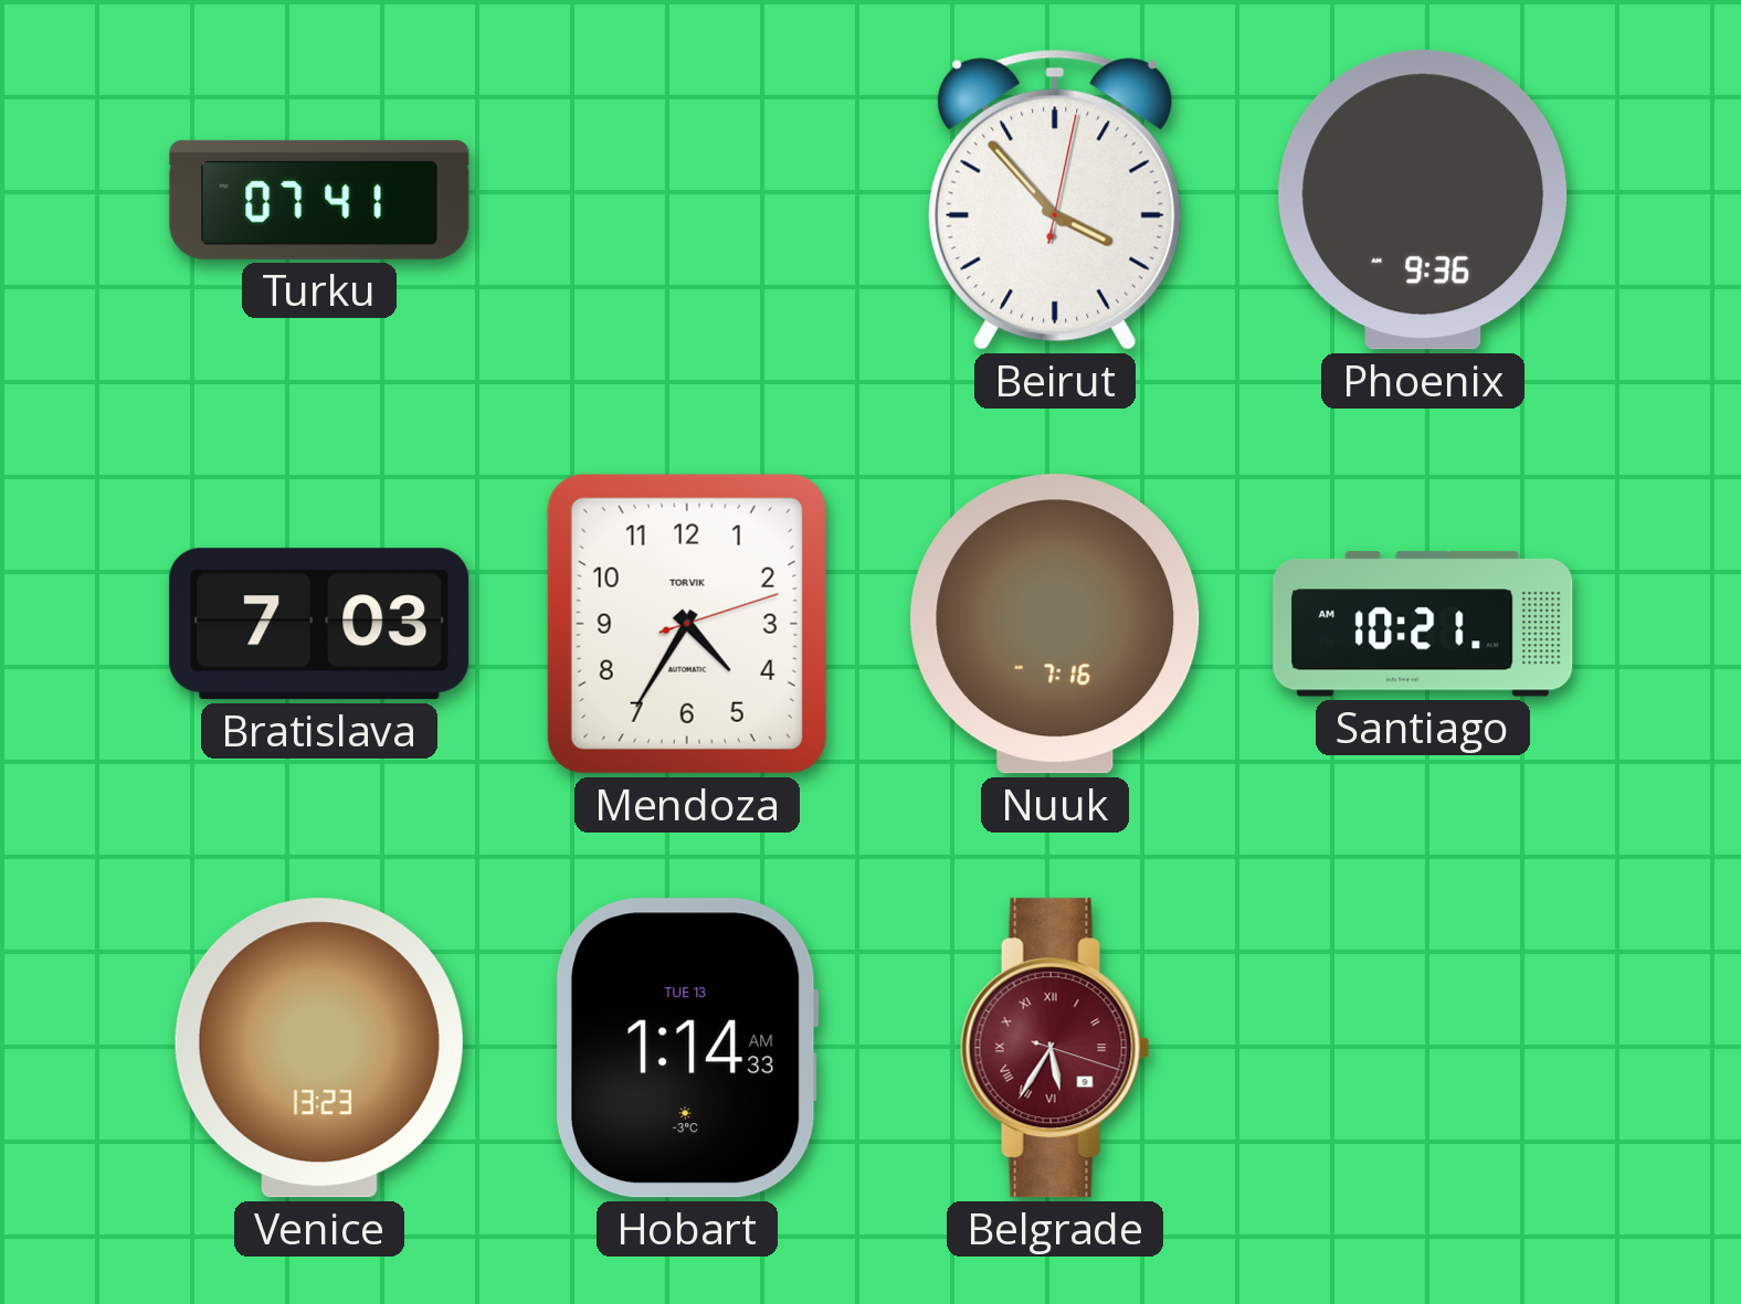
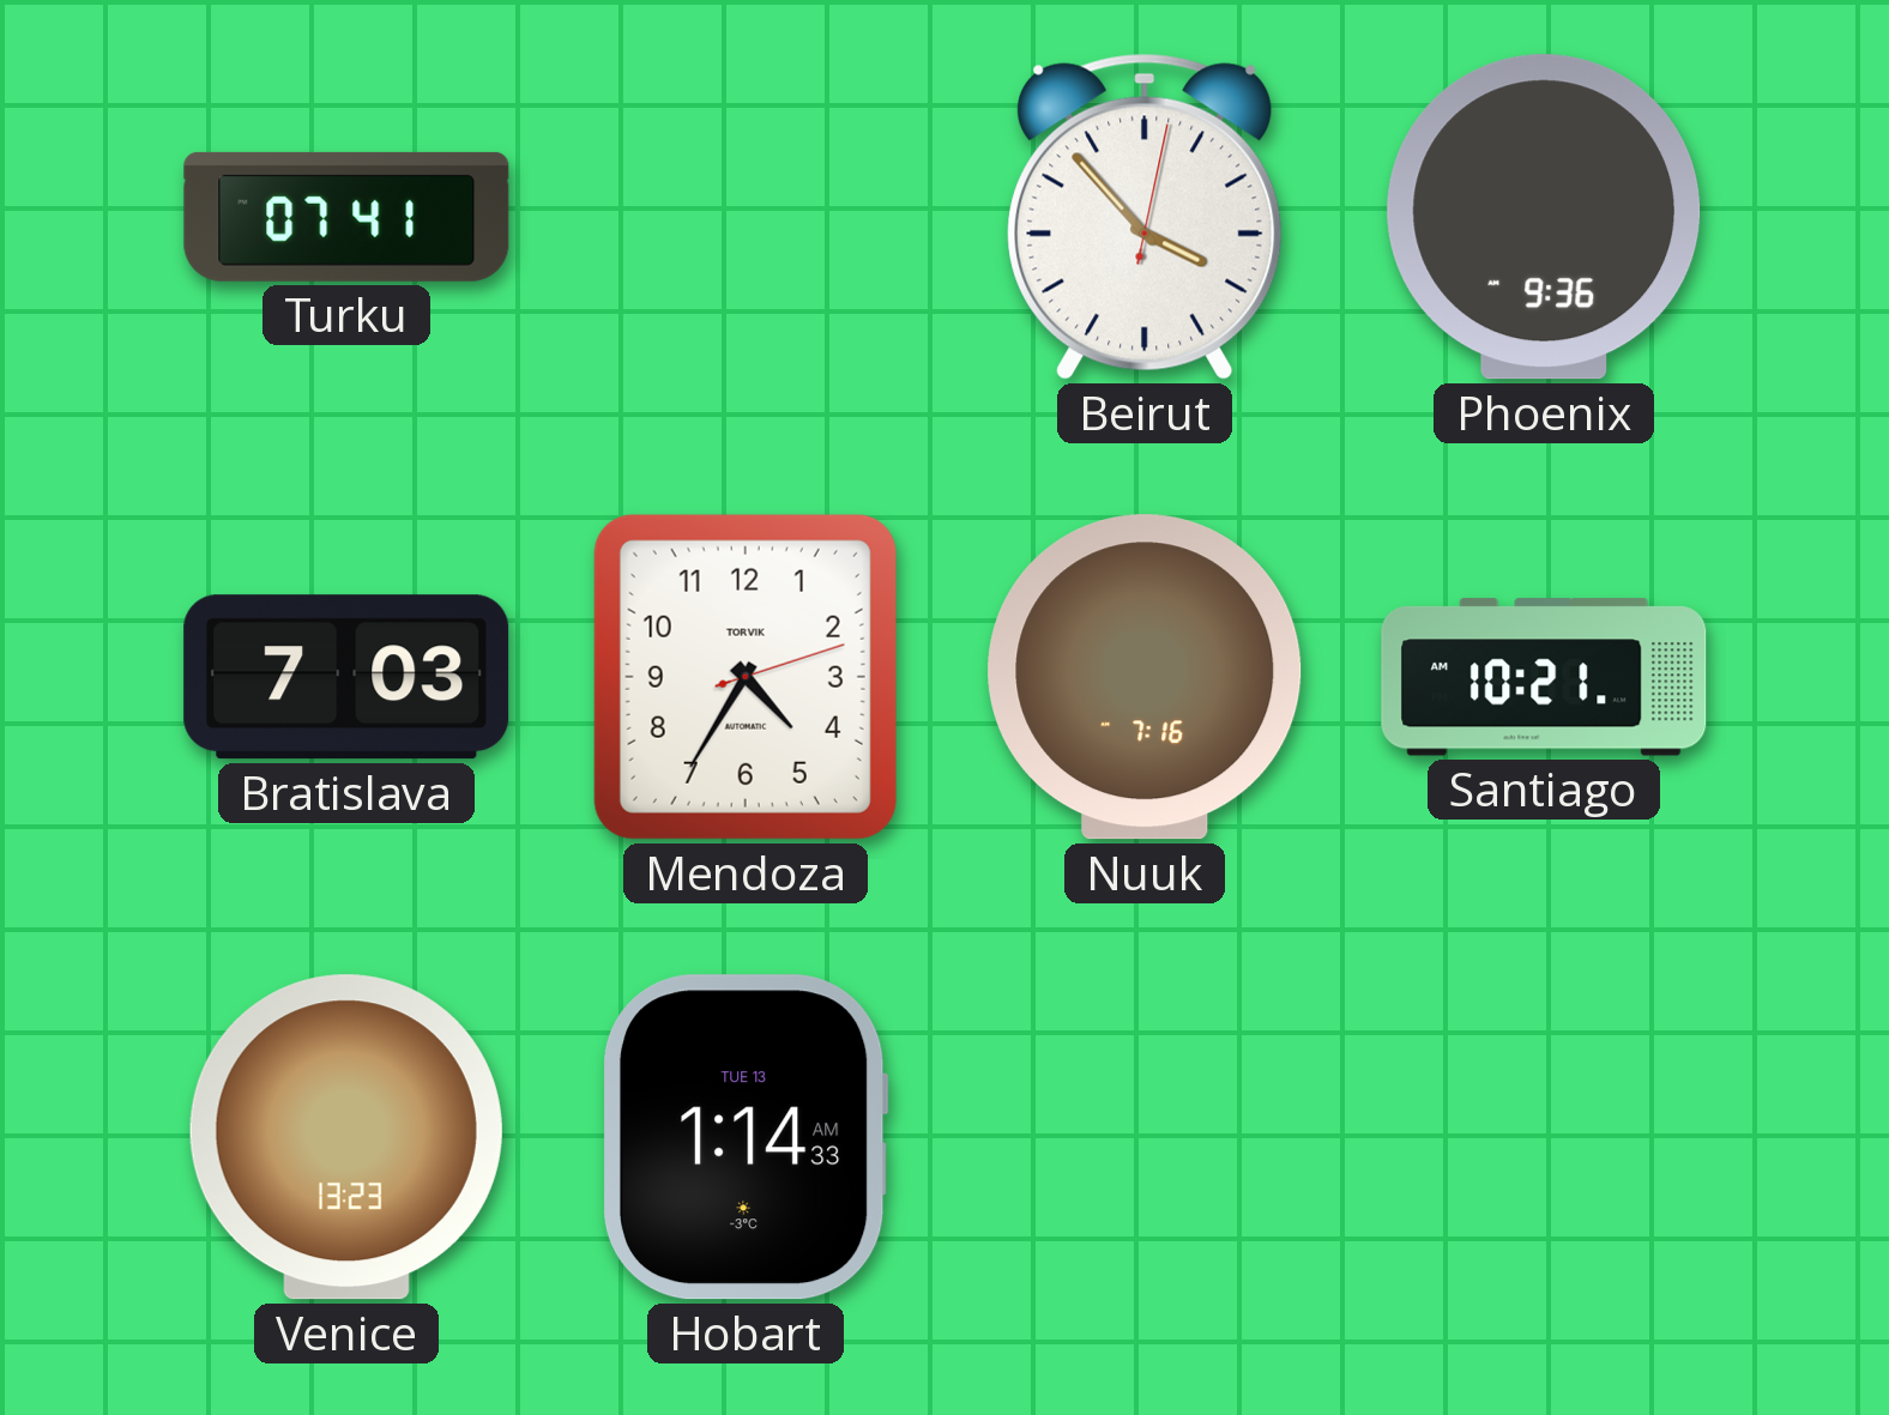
Belgrade: 5:35 -> none (1055, 1048)
